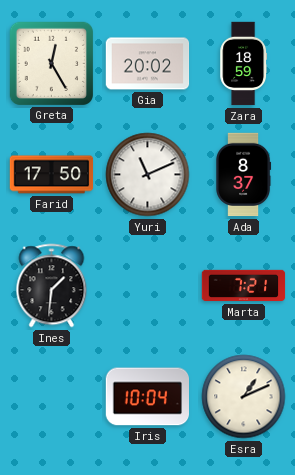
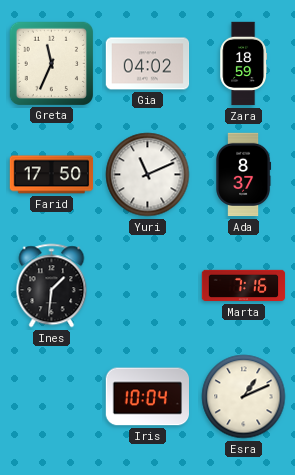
Greta: 12:25 -> 11:34 (51, 63)
Gia: 20:02 -> 04:02 (148, 64)
Marta: 7:21 -> 7:16 (244, 286)
